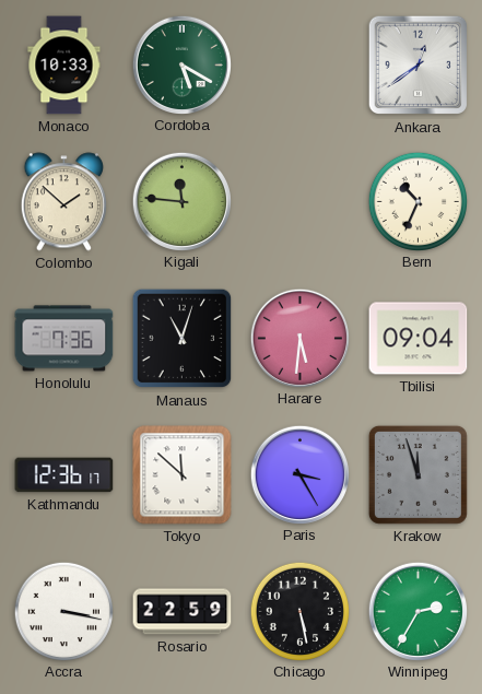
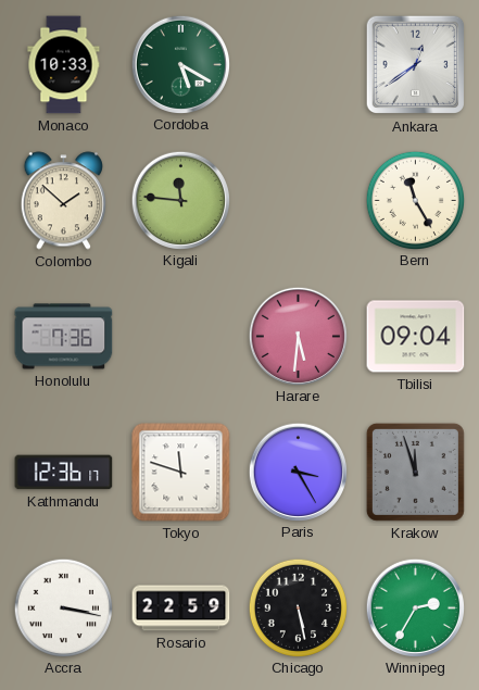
Bern: 10:34 -> 11:25 (415, 200)
Manaus: 11:03 -> none (183, 339)
Tokyo: 11:52 -> 11:48 (181, 473)
